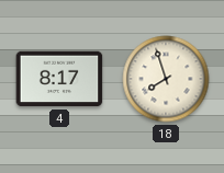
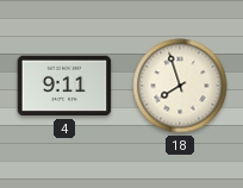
4: 8:17 -> 9:11 (64, 86)
